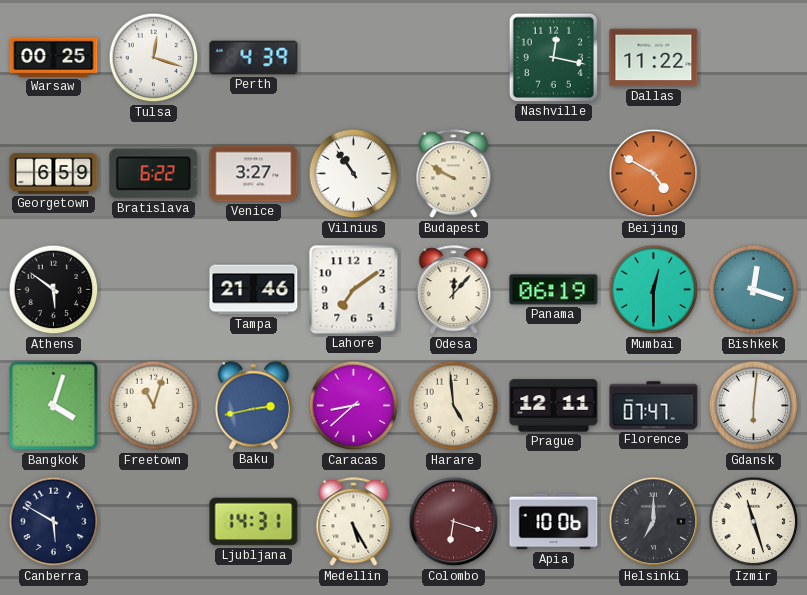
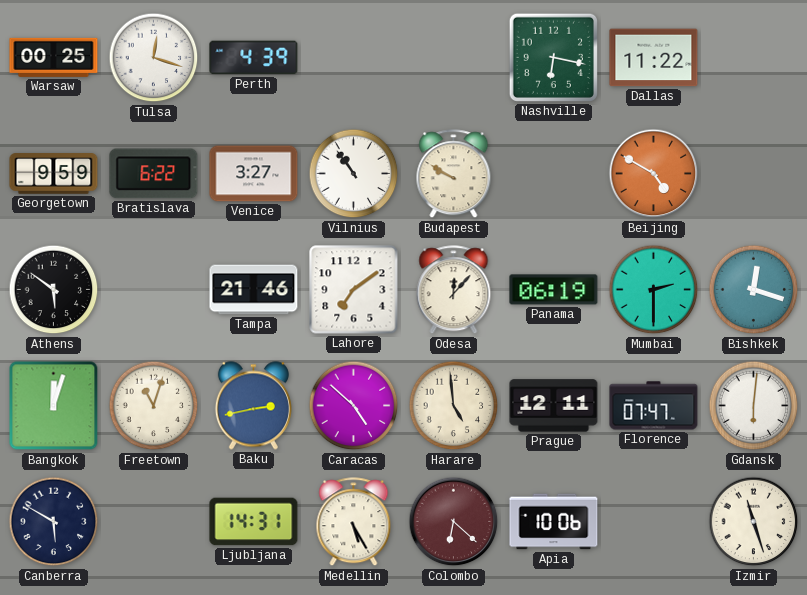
Nashville: 12:17 -> 6:17 (553, 57)
Georgetown: 6:59 -> 9:59 (54, 174)
Mumbai: 12:30 -> 2:30 (654, 290)
Bangkok: 4:03 -> 12:03 (54, 406)
Caracas: 8:38 -> 4:52 (354, 406)
Colombo: 6:18 -> 6:22 (454, 522)
Helsinki: 7:00 -> none (654, 522)
